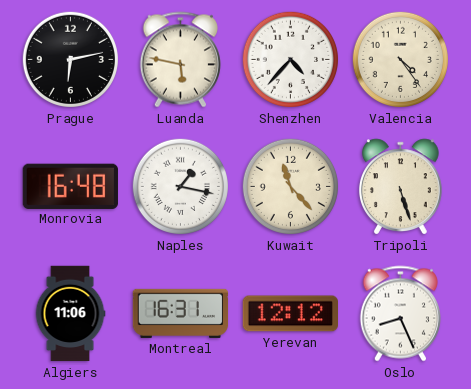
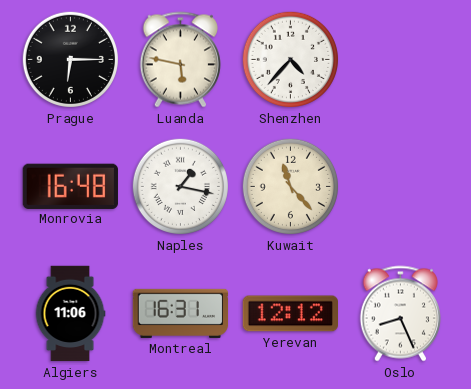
Prague: 6:13 -> 6:15 (70, 59)
Valencia: 4:24 -> none (400, 59)
Tripoli: 5:27 -> none (400, 187)
